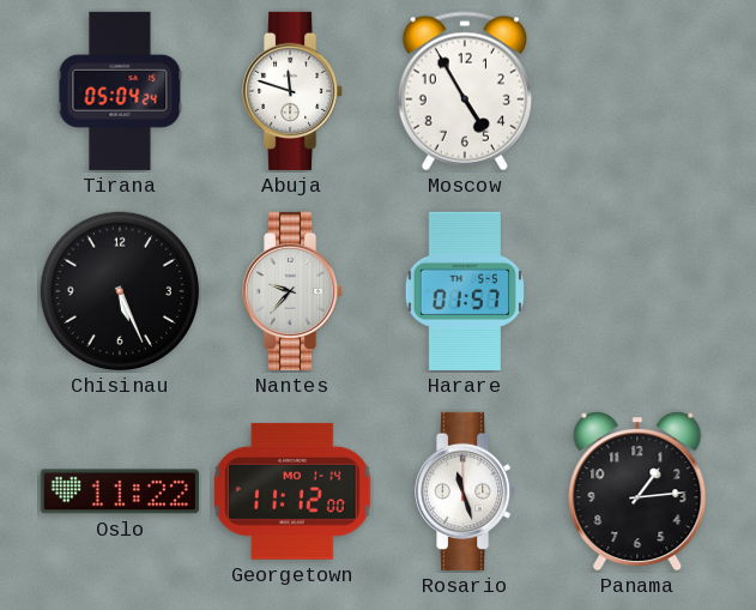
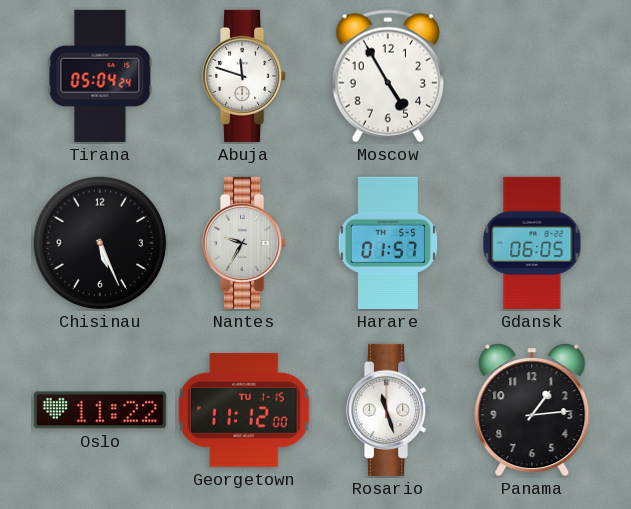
Nantes: 9:37 -> 9:35 (245, 243)
Gdansk: none -> 06:05 (532, 243)
Georgetown date: MO 1-14 -> TU 1-15 (244, 410)
